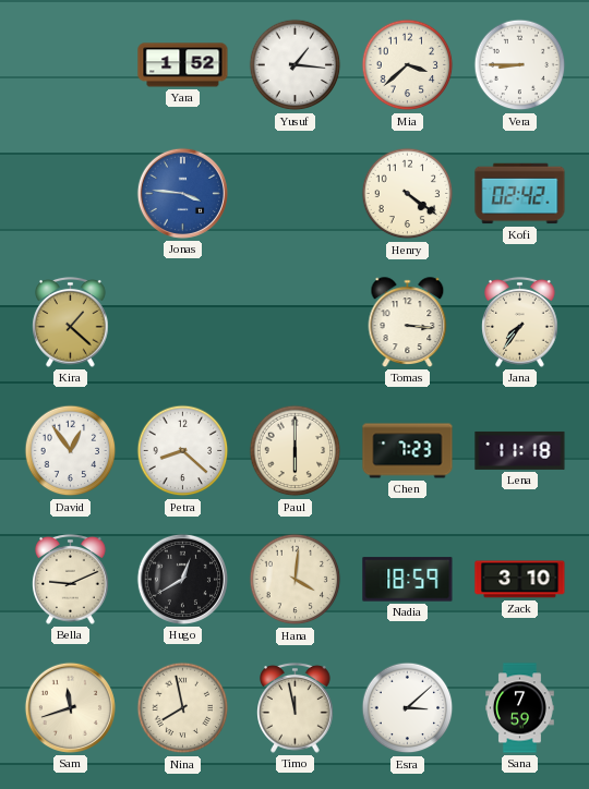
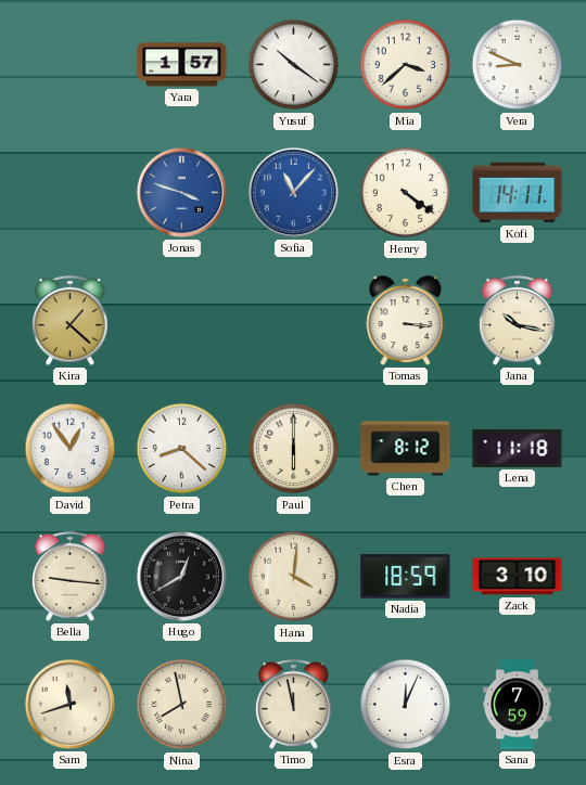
Yara: 1:52 -> 1:57 (182, 65)
Yusuf: 1:16 -> 10:21 (294, 65)
Vera: 8:45 -> 8:49 (518, 65)
Jonas: 3:46 -> 3:48 (181, 192)
Sofia: none -> 11:07 (293, 192)
Kofi: 02:42 -> 14:11 (518, 193)
Jana: 7:36 -> 10:17 (518, 320)
Chen: 7:23 -> 8:12 (406, 449)
Bella: 9:11 -> 9:16 (71, 576)
Esra: 3:08 -> 12:04 (406, 705)
